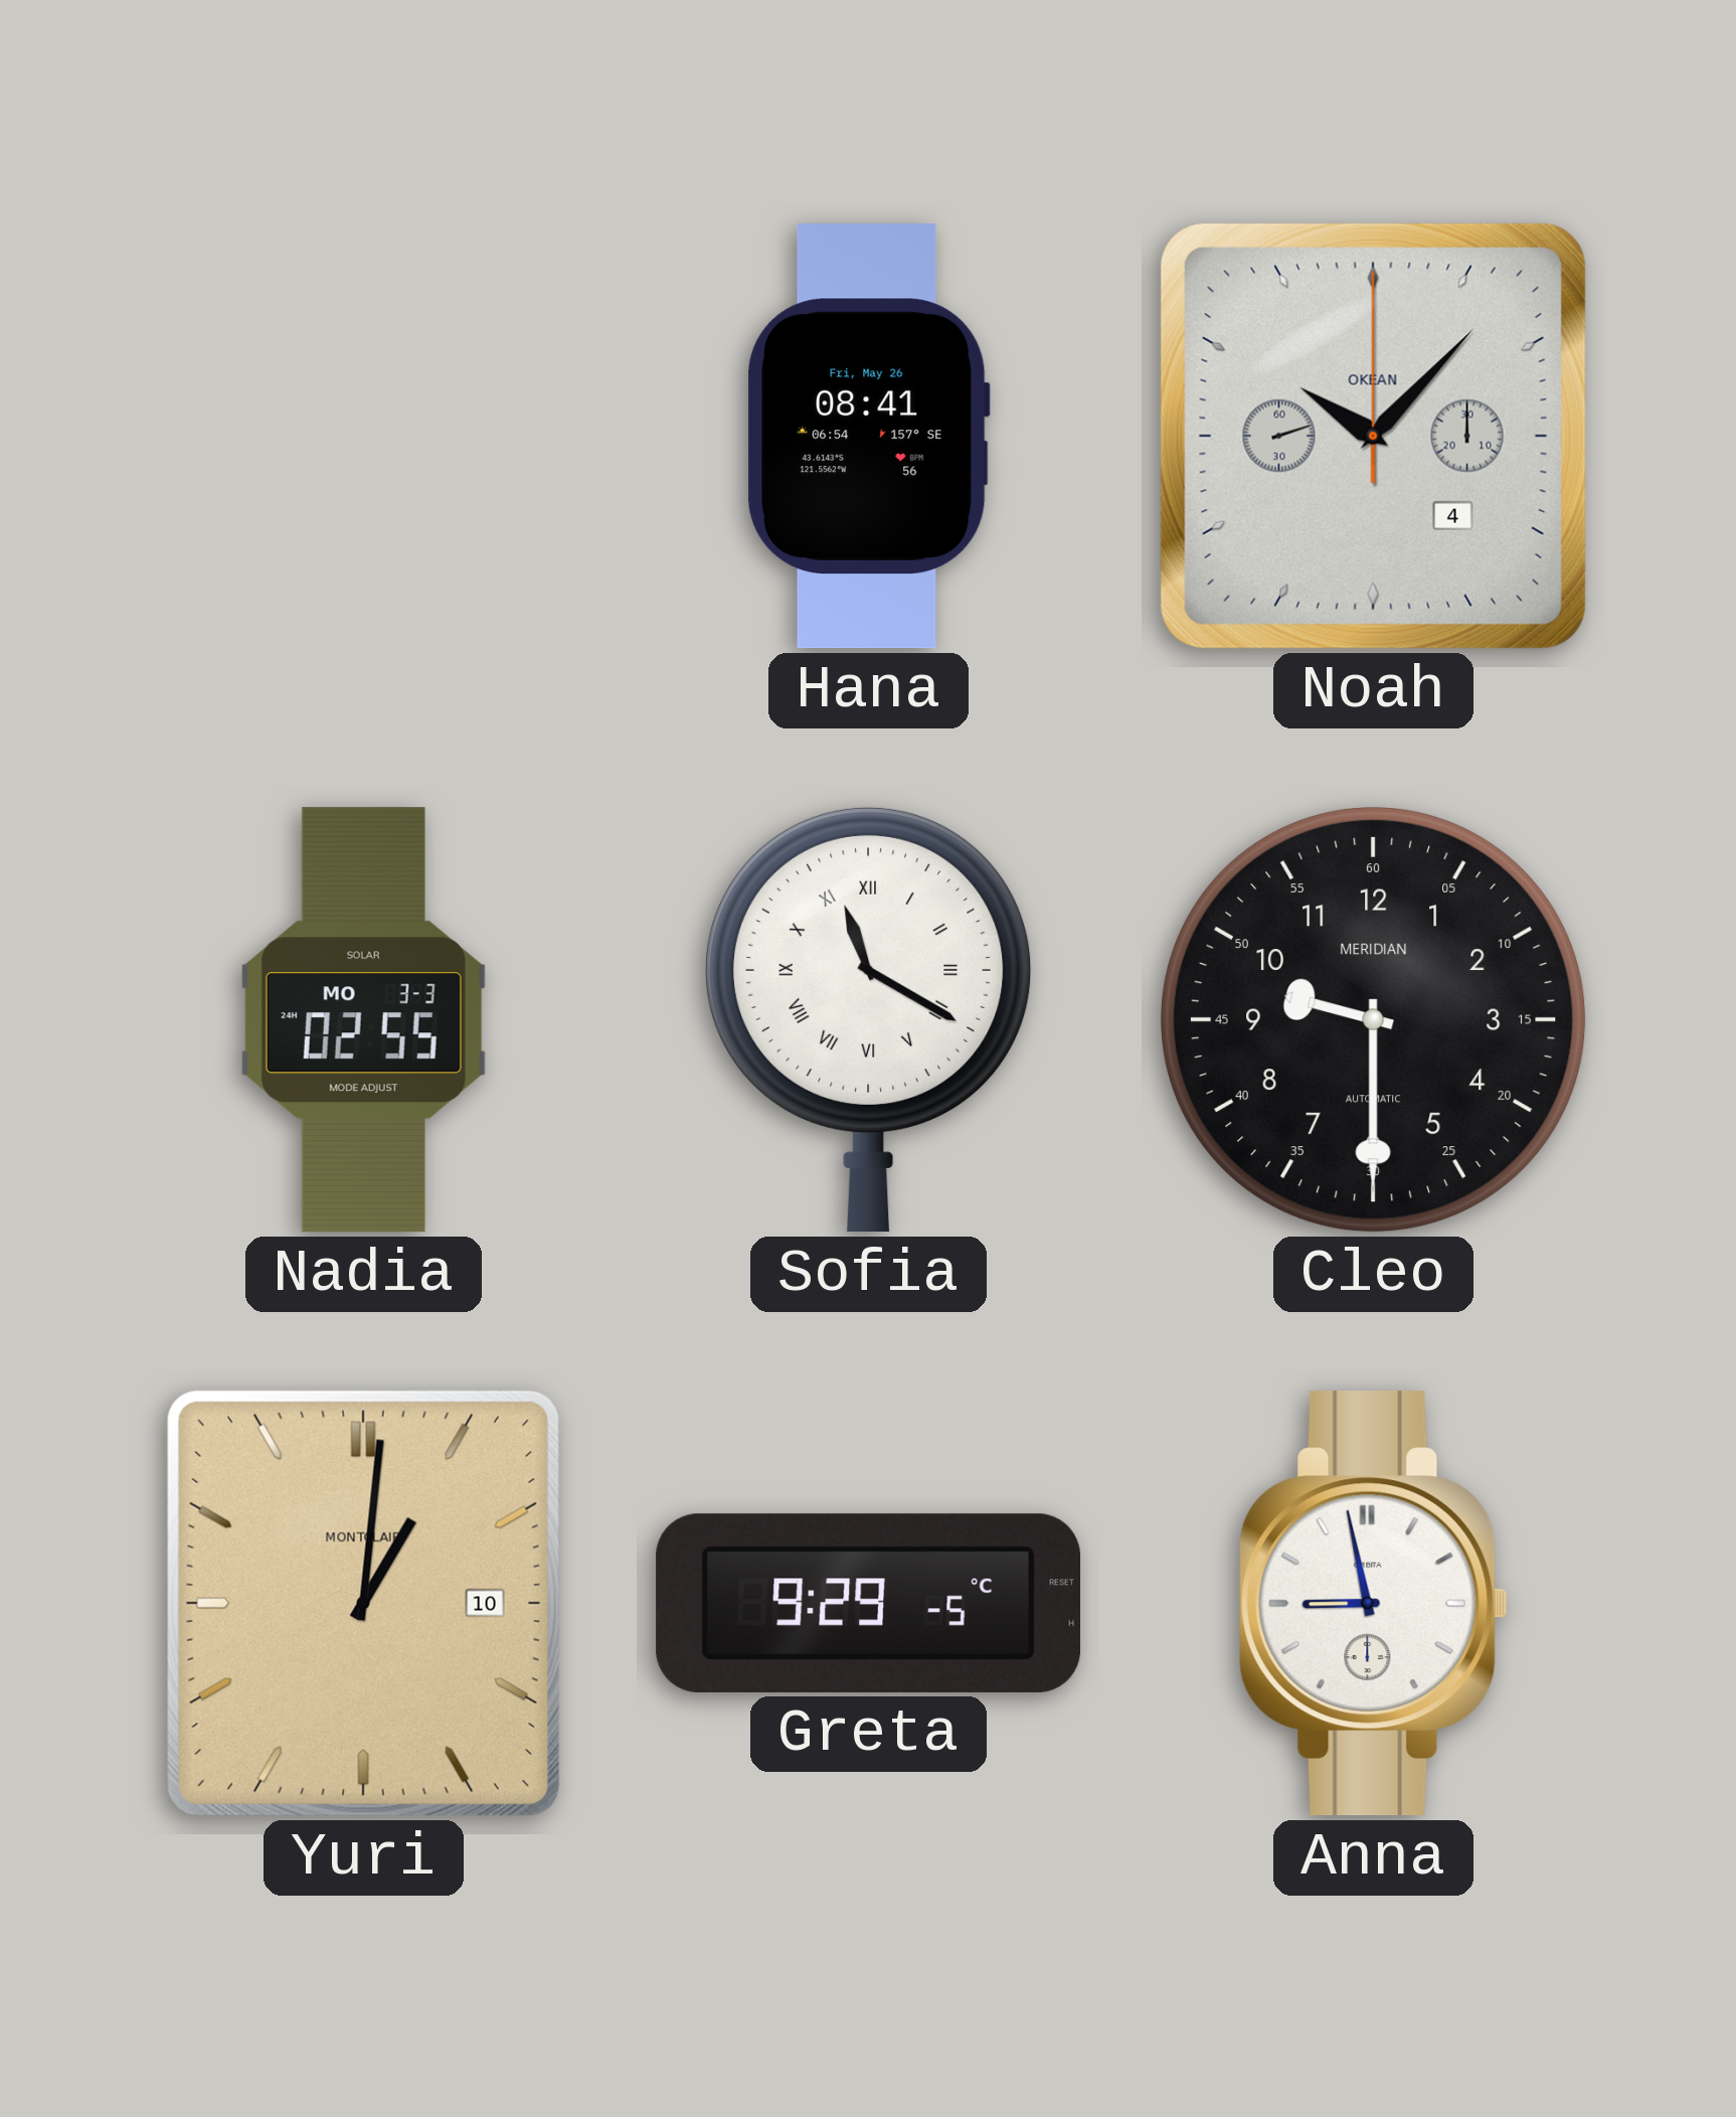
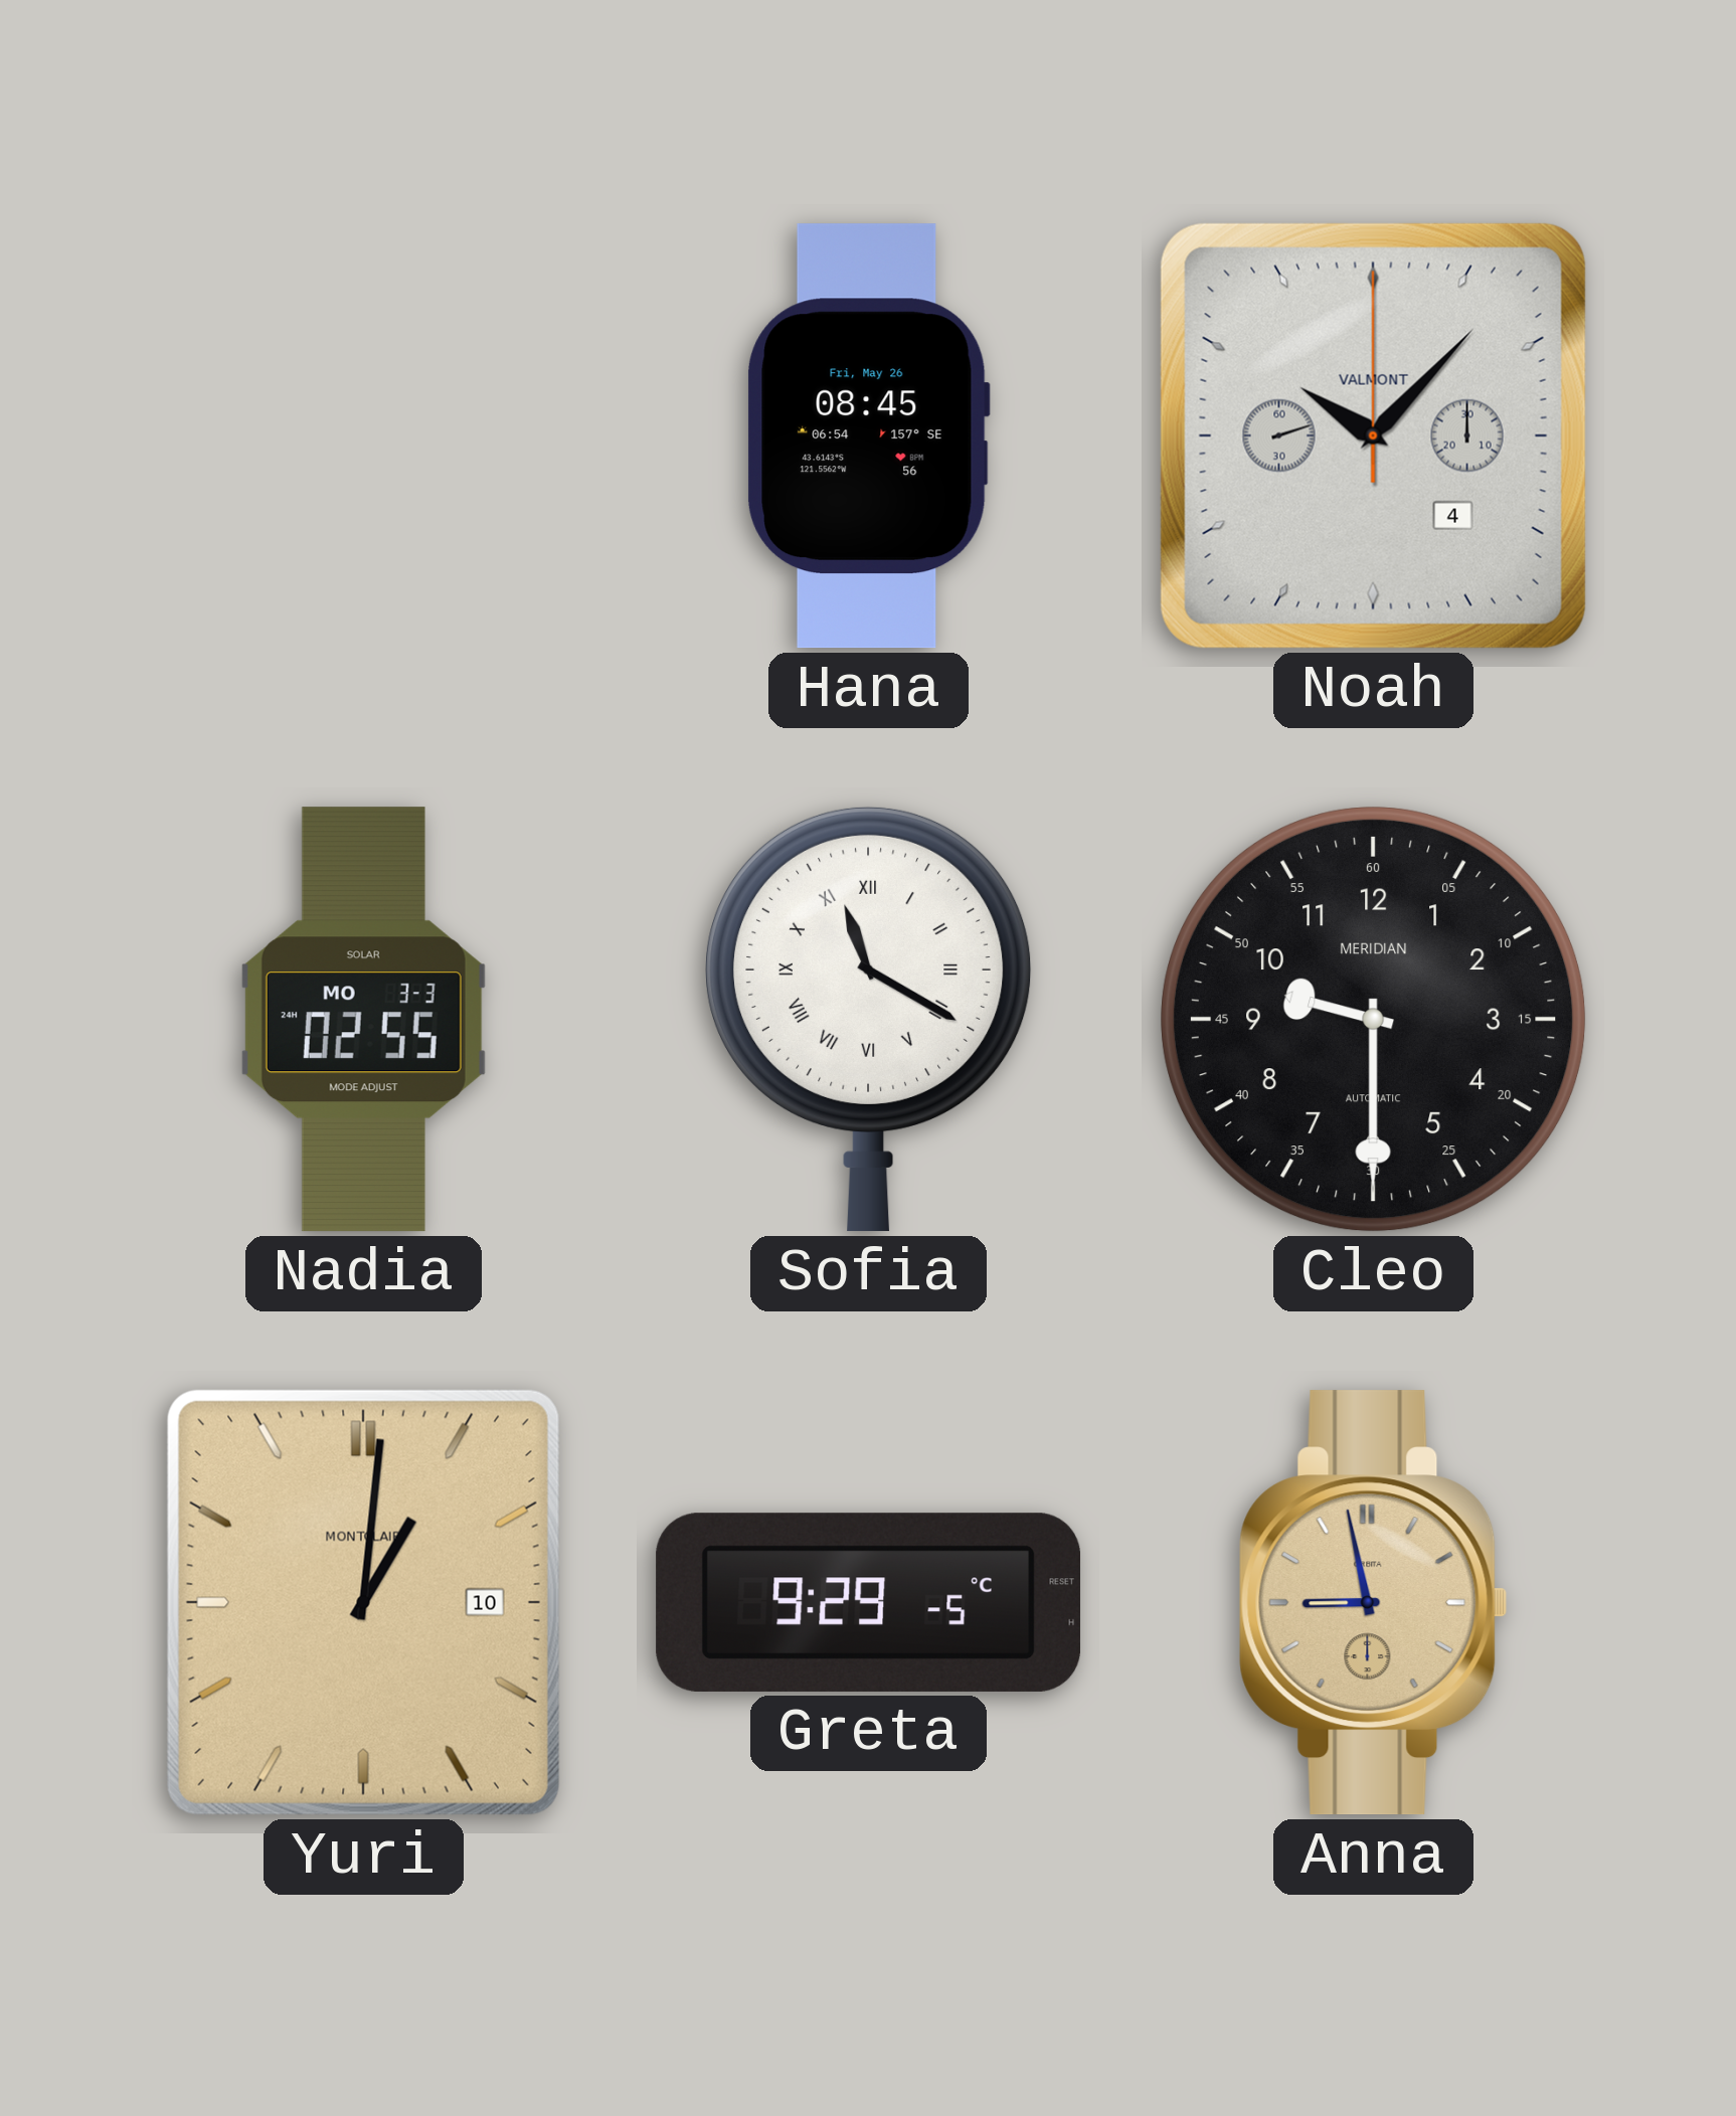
Hana: 08:41 -> 08:45 (869, 436)
Noah brand: OKEAN -> VALMONT (1373, 435)
Anna dial: white -> champagne (1374, 1603)
